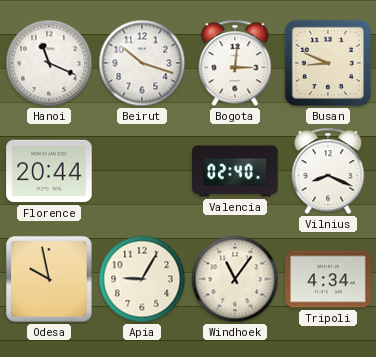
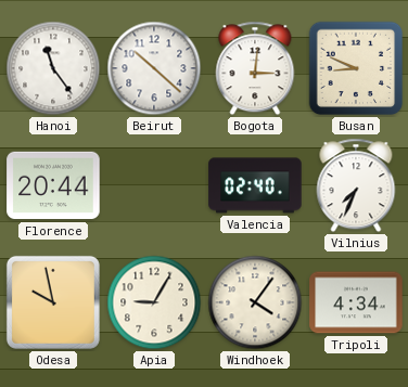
Hanoi: 11:19 -> 11:24 (53, 68)
Beirut: 10:18 -> 10:22 (154, 68)
Vilnius: 8:19 -> 7:34 (356, 185)
Windhoek: 11:06 -> 4:06 (255, 302)
